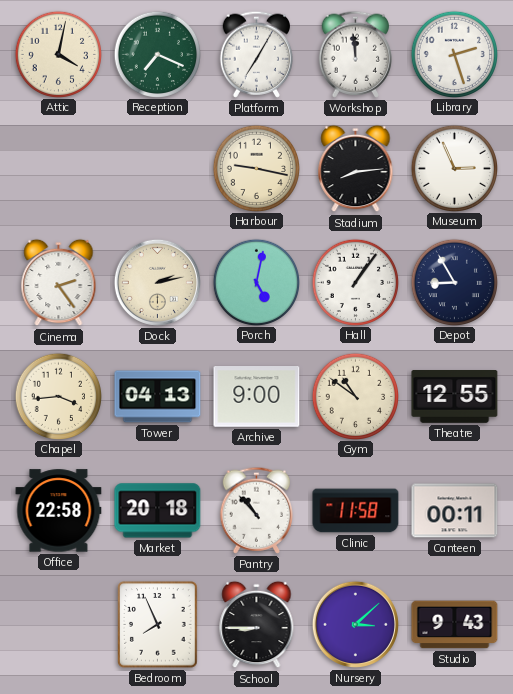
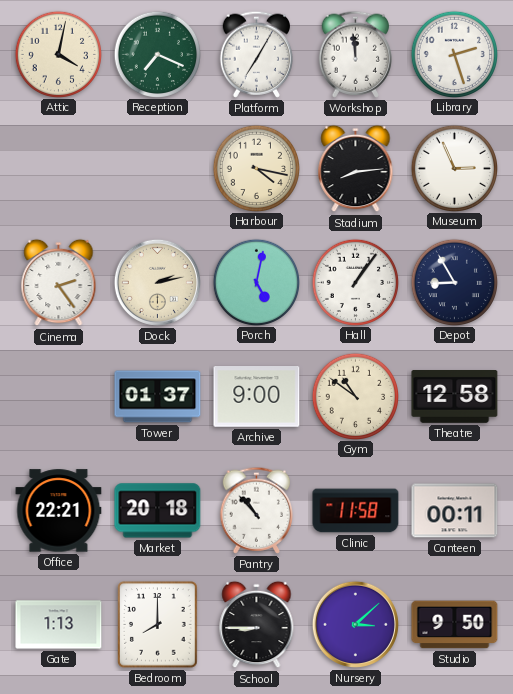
Harbour: 9:17 -> 4:17 (256, 168)
Chapel: 3:44 -> none (58, 396)
Tower: 04:13 -> 01:37 (158, 397)
Theatre: 12:55 -> 12:58 (455, 397)
Office: 22:58 -> 22:21 (59, 511)
Gate: none -> 1:13 (59, 625)
Bedroom: 7:56 -> 8:00 (158, 625)
Studio: 9:43 -> 9:50 (455, 625)
